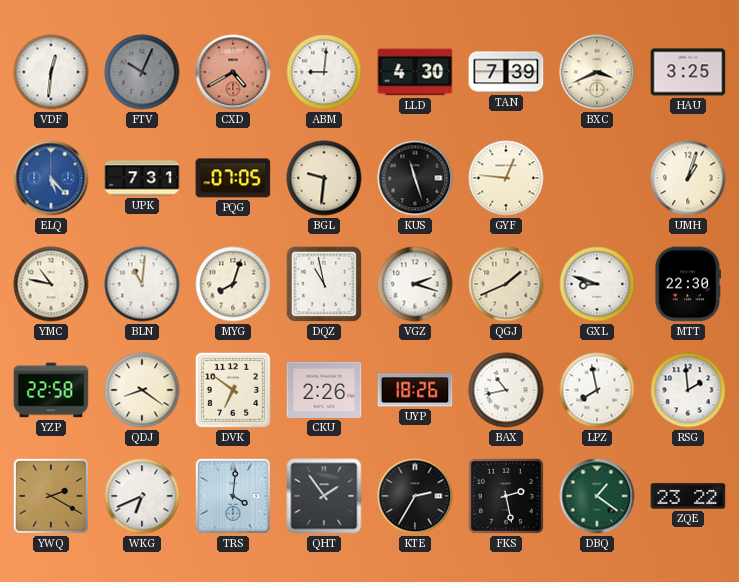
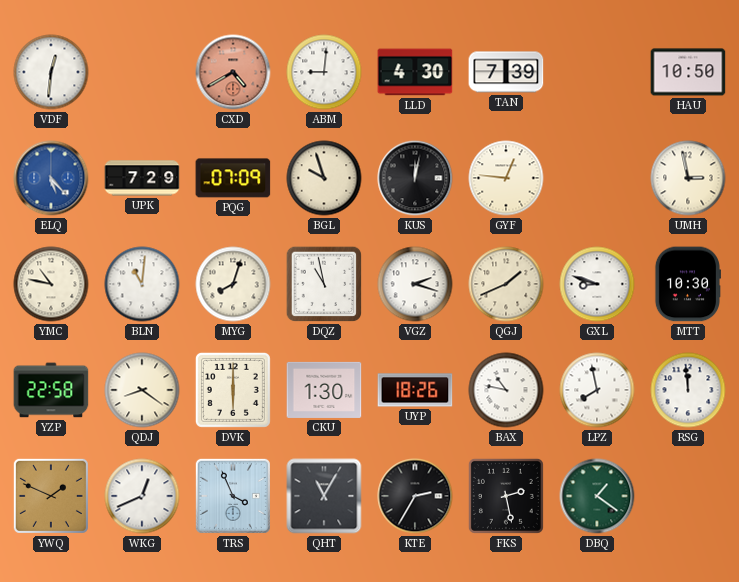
FTV: 10:04 -> none (142, 72)
BXC: 3:41 -> none (597, 72)
HAU: 3:25 -> 10:50 (688, 72)
UPK: 7:31 -> 7:29 (142, 178)
PQG: 07:05 -> 07:09 (233, 178)
BGL: 9:31 -> 9:57 (324, 178)
KUS: 11:27 -> 12:02 (415, 178)
UMH: 1:03 -> 2:58 (688, 178)
MTT: 22:30 -> 10:30 (687, 284)
DVK: 6:51 -> 6:00 (233, 390)
CKU: 2:26 -> 1:30 (324, 390)
BAX: 10:43 -> 10:47 (506, 390)
RSG: 1:59 -> 11:59 (688, 390)
YWQ: 2:20 -> 1:49 (51, 496)
WKG: 6:41 -> 12:41 (142, 496)
TRS: 4:01 -> 3:56 (233, 496)
QHT: 1:54 -> 11:05 (324, 496)
ZQE: 23:22 -> none (688, 496)
